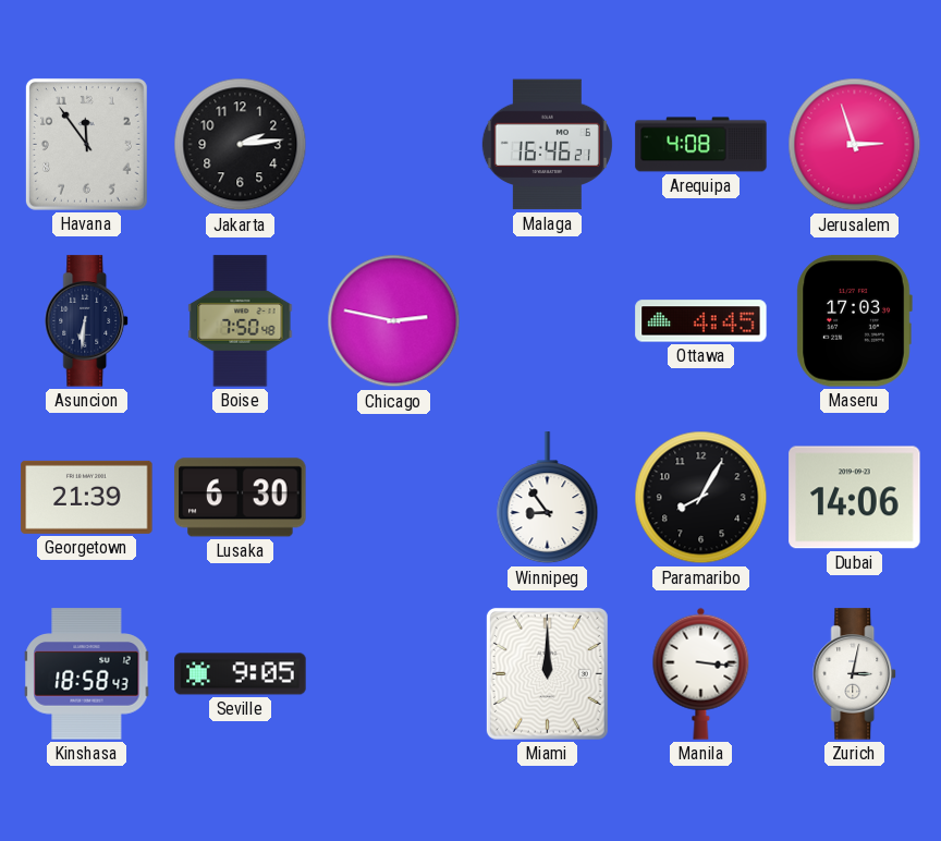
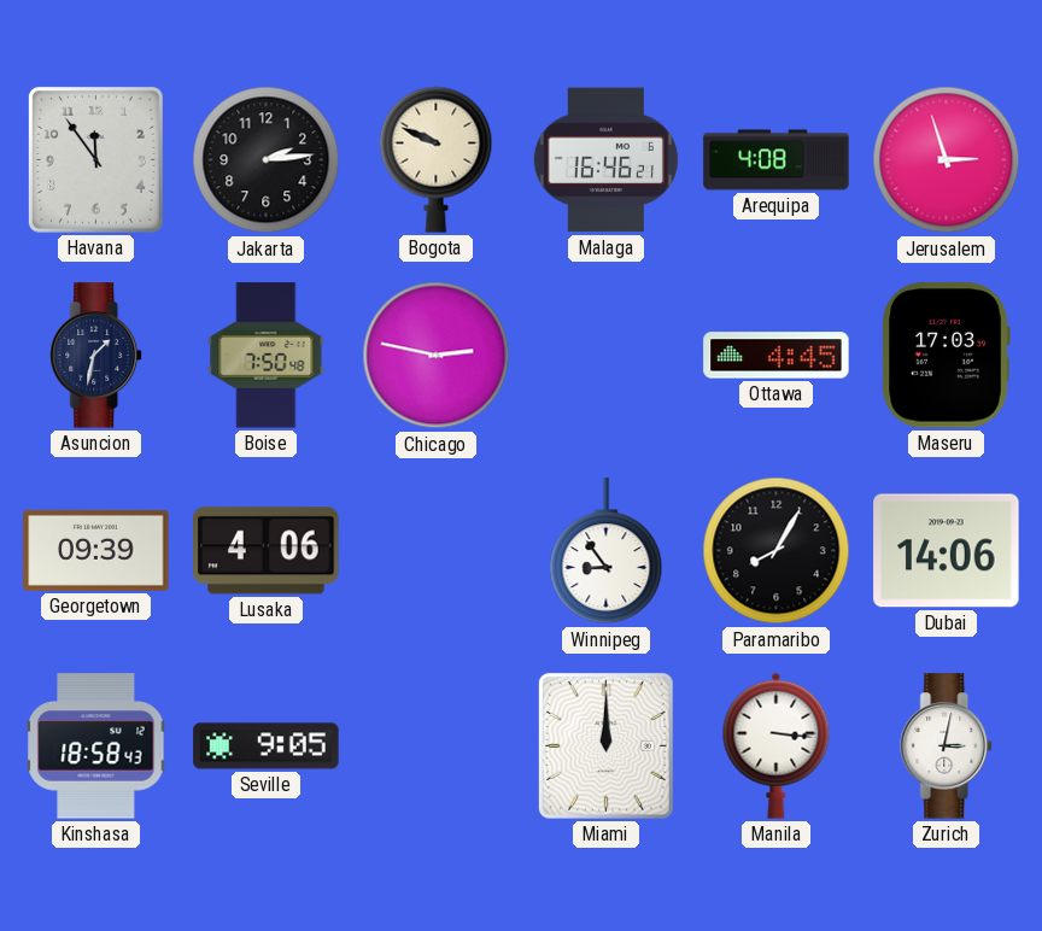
Bogota: none -> 9:49 (437, 159)
Asuncion: 6:31 -> 1:32 (96, 356)
Georgetown: 21:39 -> 09:39 (96, 550)
Lusaka: 6:30 -> 4:06 (267, 551)
